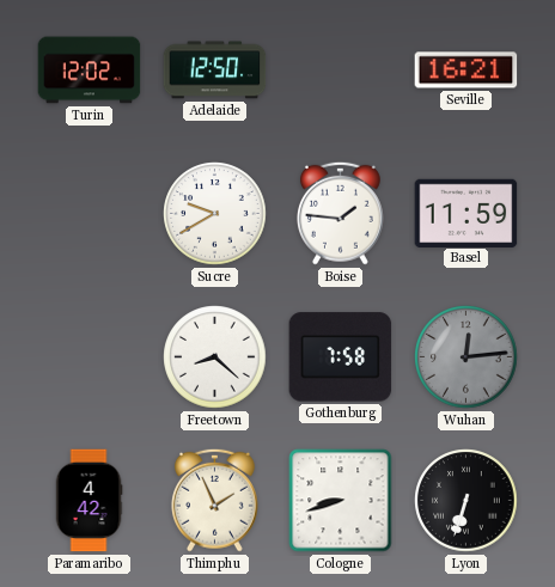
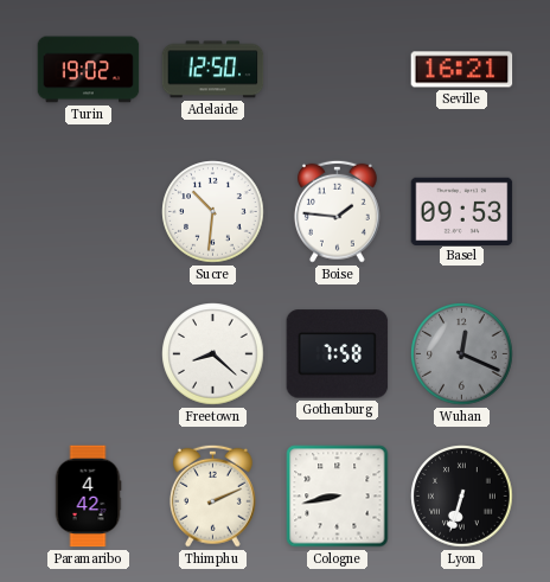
Turin: 12:02 -> 19:02 (89, 70)
Sucre: 9:40 -> 10:31 (213, 212)
Basel: 11:59 -> 09:53 (462, 211)
Wuhan: 12:14 -> 12:19 (462, 354)
Thimphu: 1:56 -> 2:11 (212, 495)
Cologne: 8:42 -> 8:43 (338, 497)
